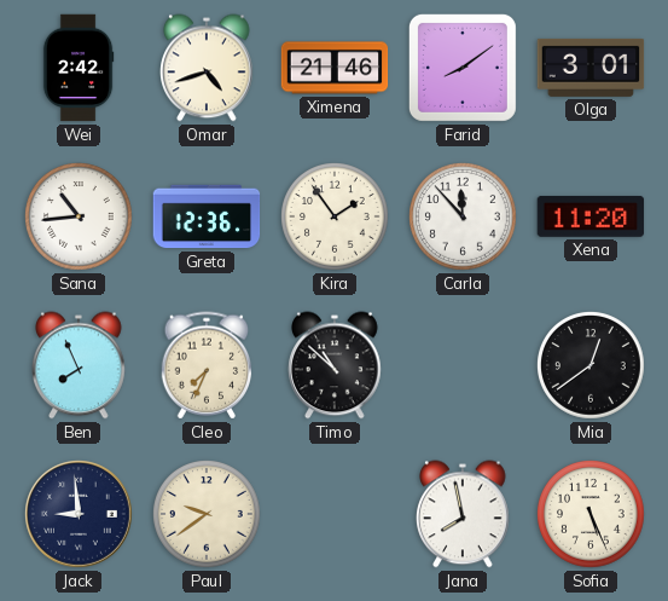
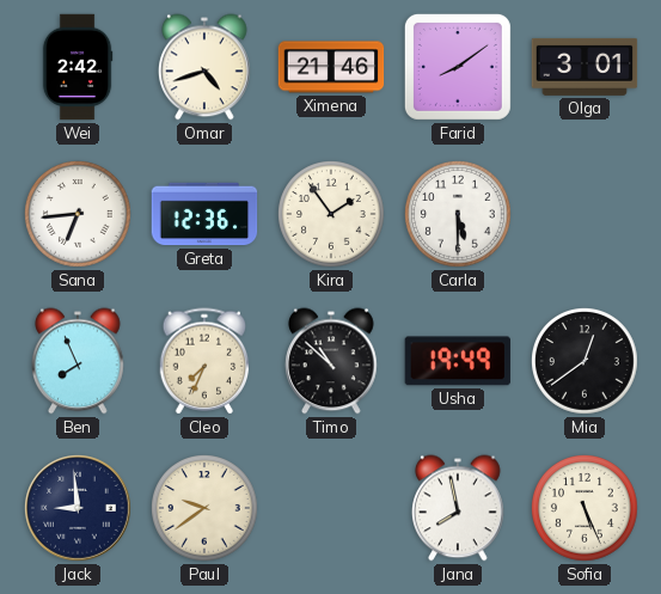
Sana: 10:44 -> 6:44 (79, 215)
Carla: 11:53 -> 5:30 (459, 215)
Xena: 11:20 -> none (591, 216)
Usha: none -> 19:49 (458, 361)
